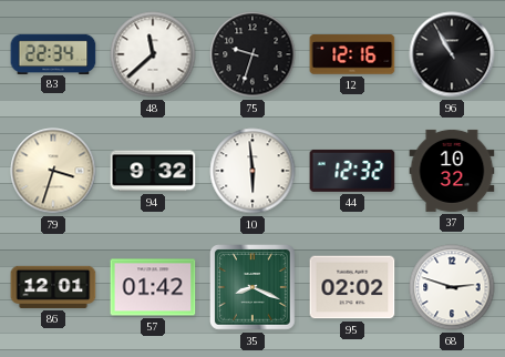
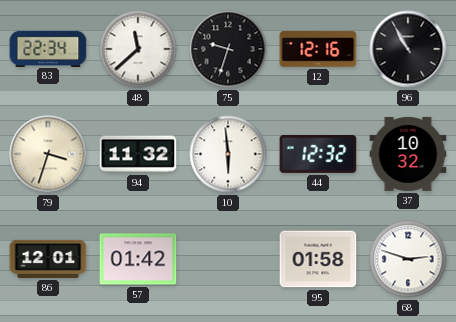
94: 9:32 -> 11:32 (138, 154)
35: 8:19 -> none (254, 288)
95: 02:02 -> 01:58 (318, 259)
